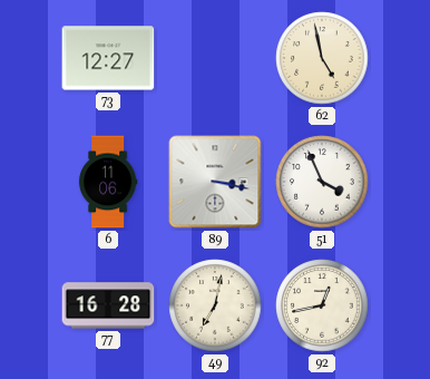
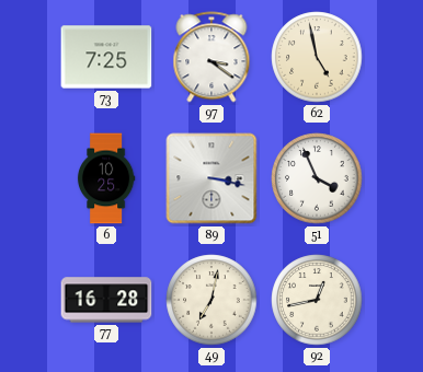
73: 12:27 -> 7:25 (106, 57)
97: none -> 3:21 (211, 57)
6: 11:06 -> 10:25 (106, 178)
